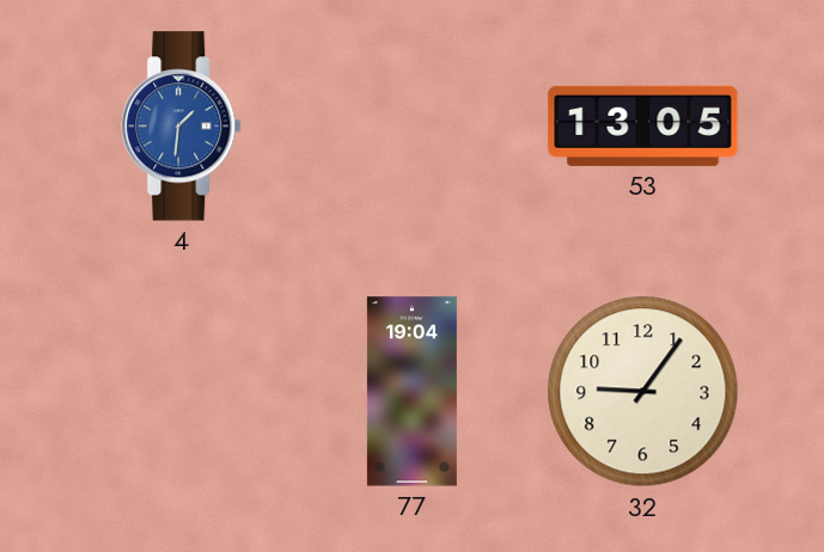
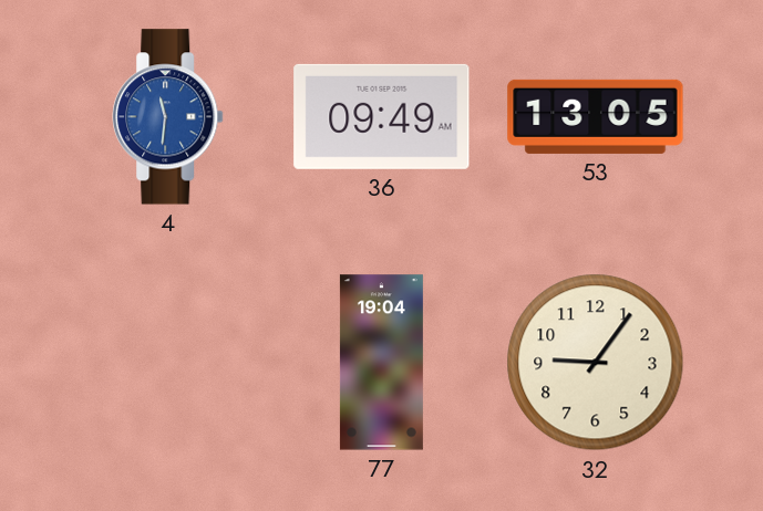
4: 1:31 -> 11:31 (168, 117)
36: none -> 09:49 (382, 116)
